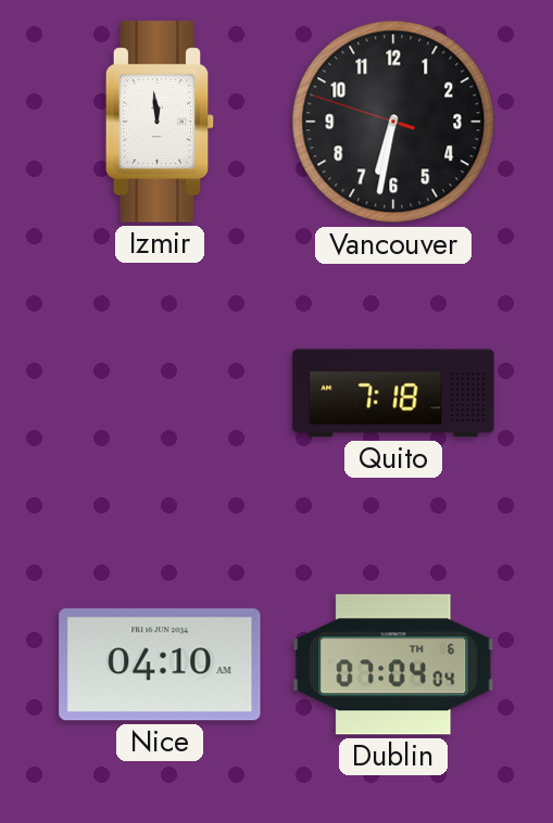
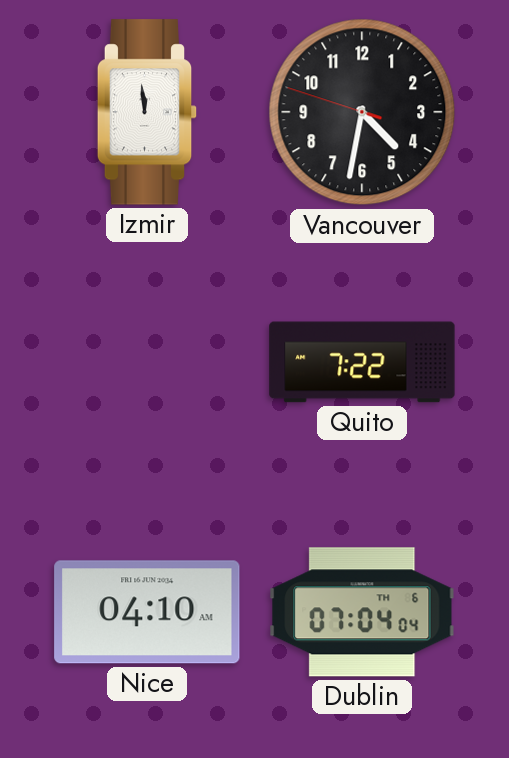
Vancouver: 6:31 -> 4:31 (362, 112)
Quito: 7:18 -> 7:22 (362, 362)
